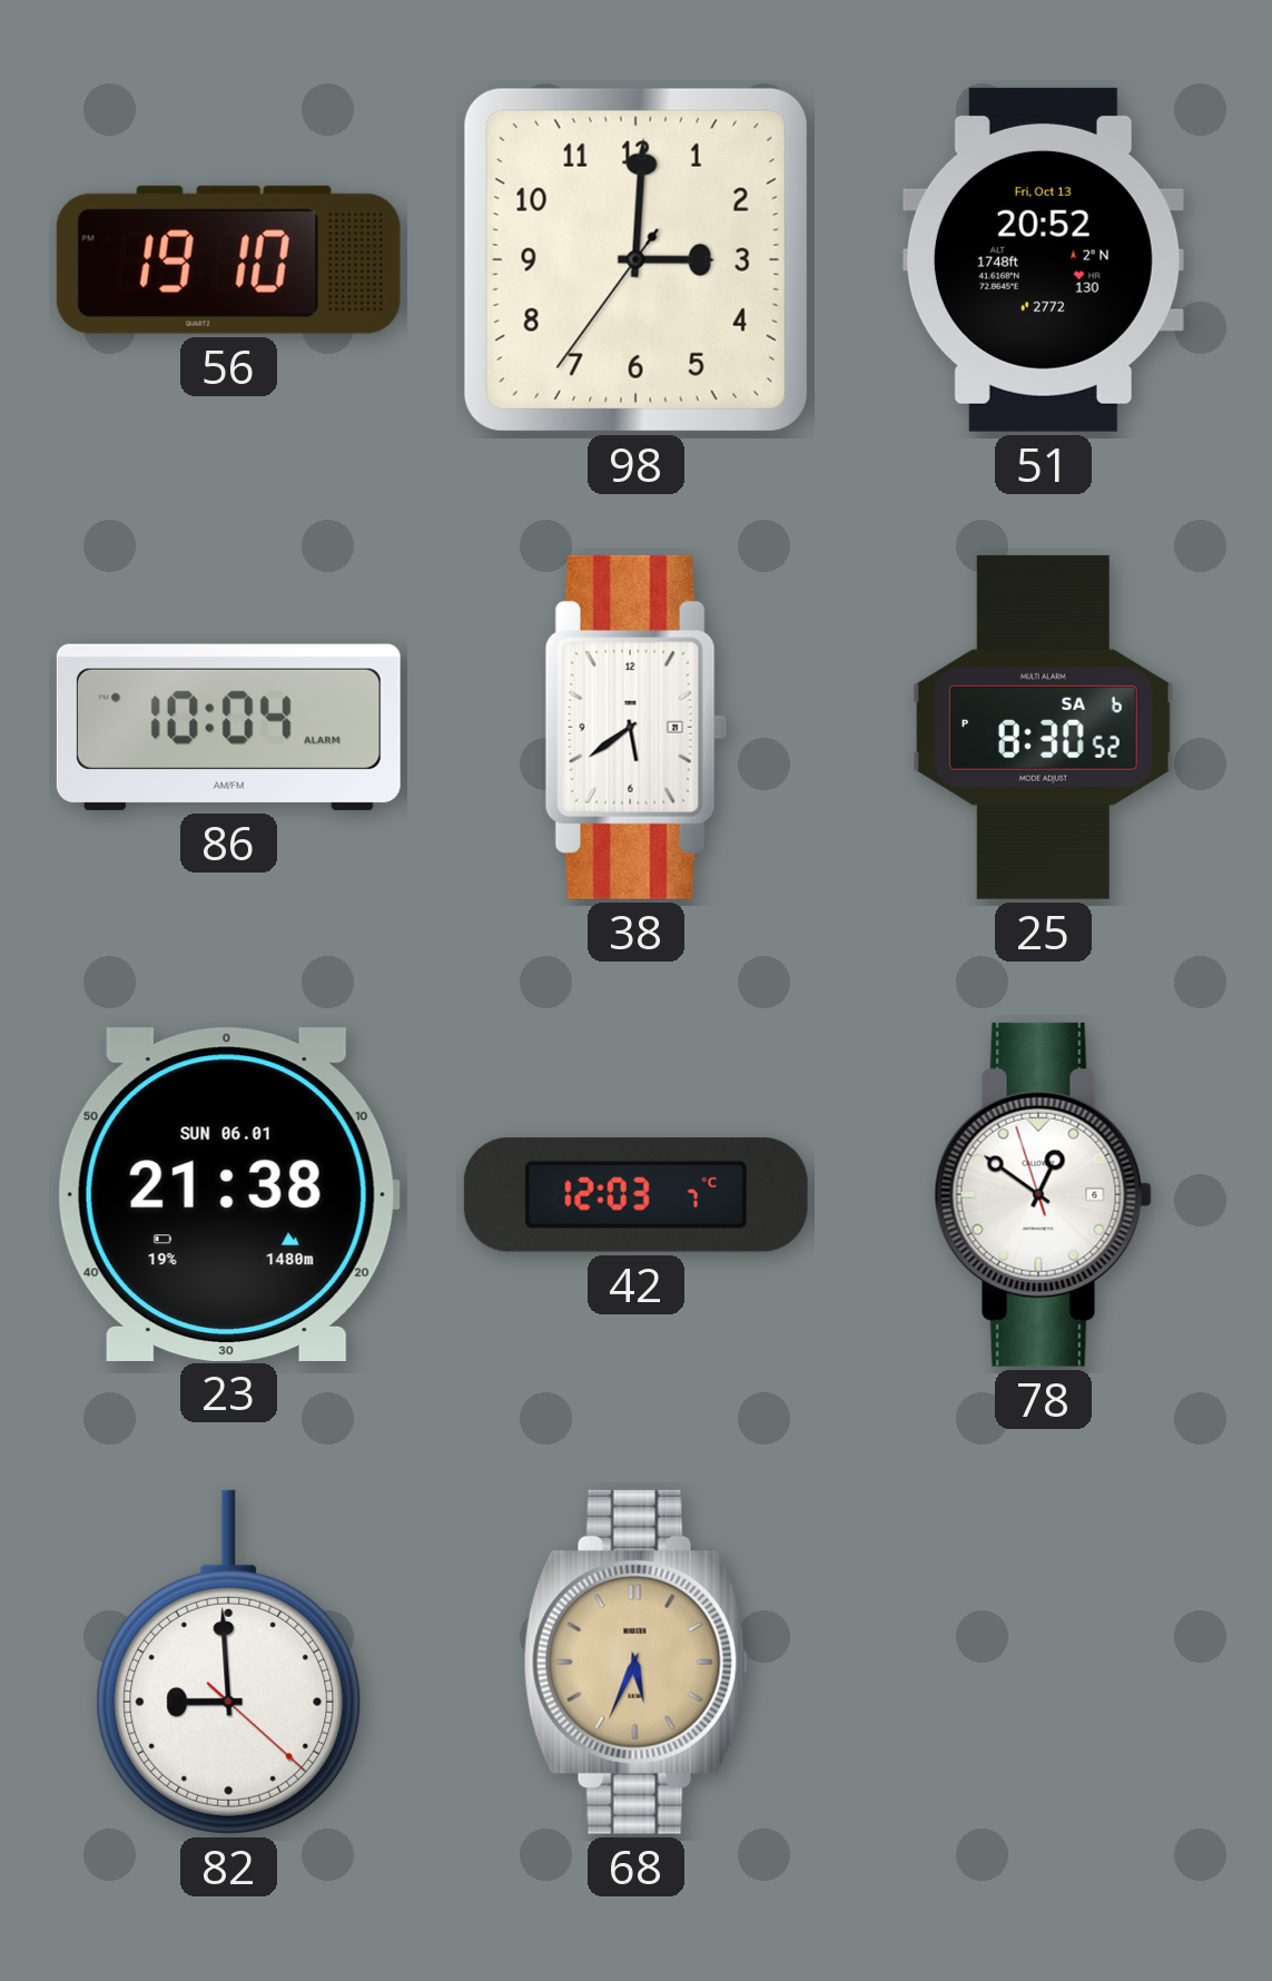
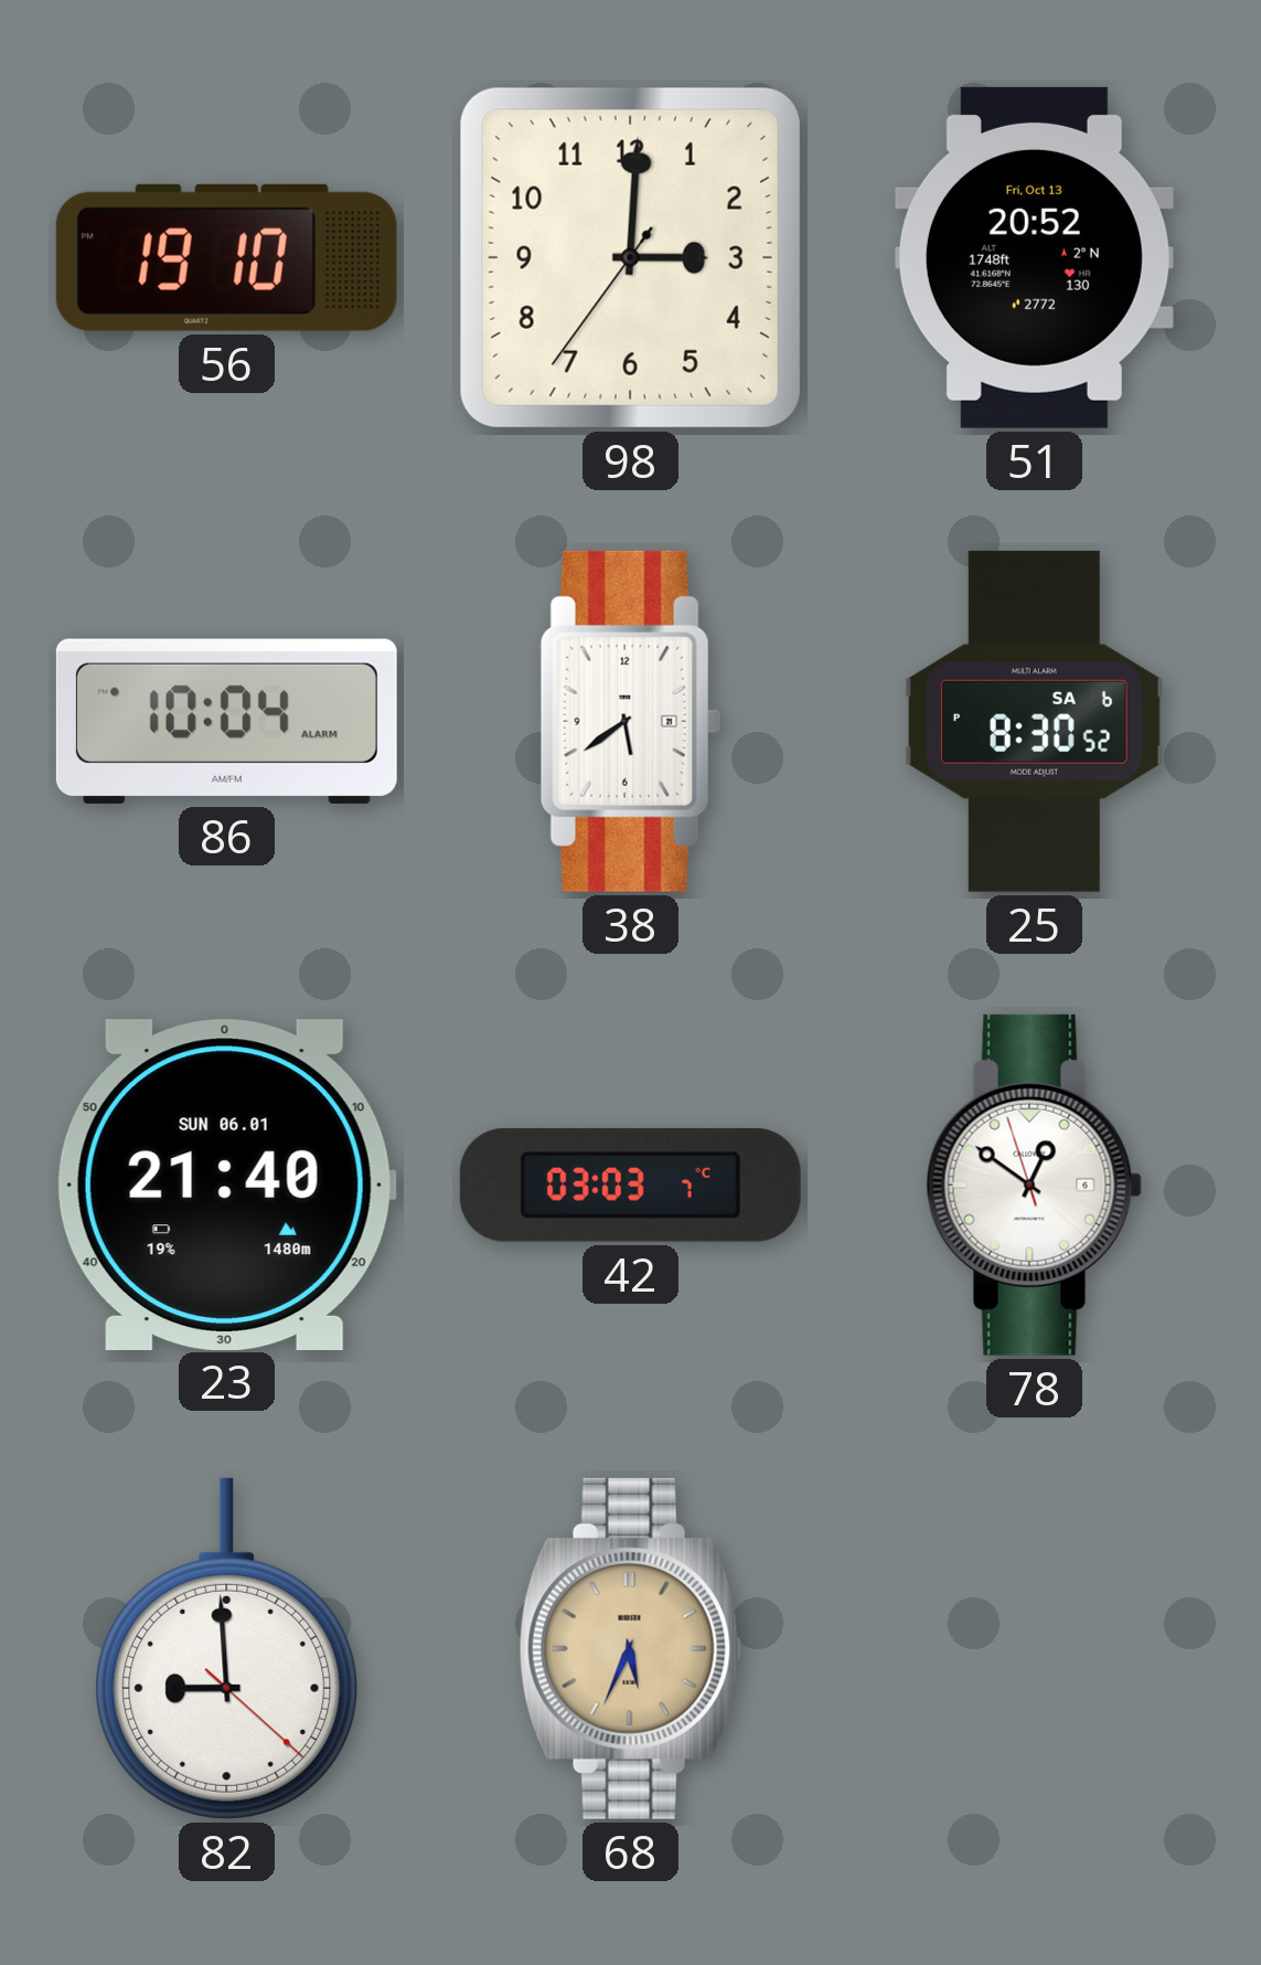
23: 21:38 -> 21:40 (226, 1185)
42: 12:03 -> 03:03 (630, 1185)
